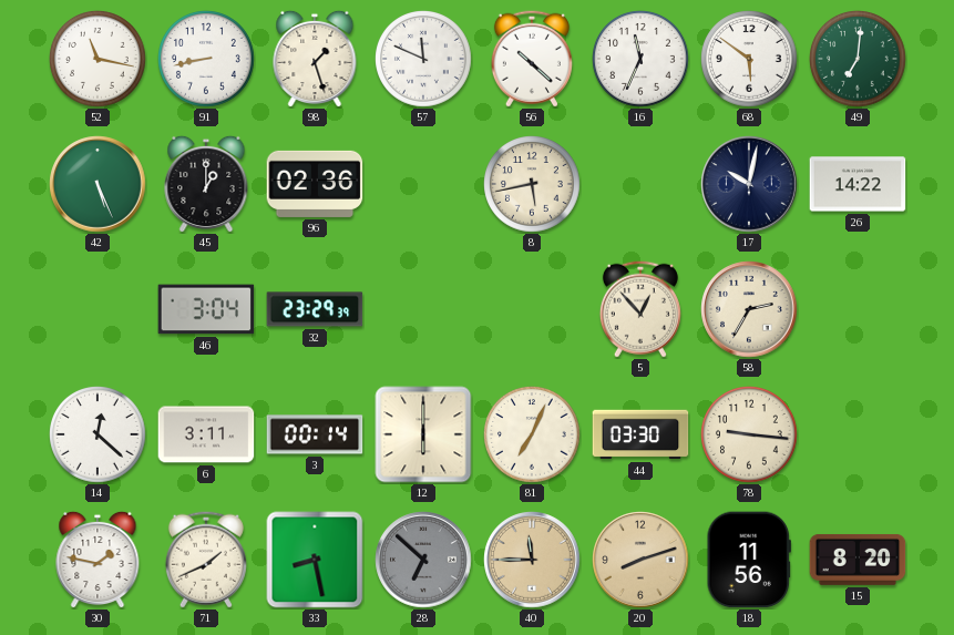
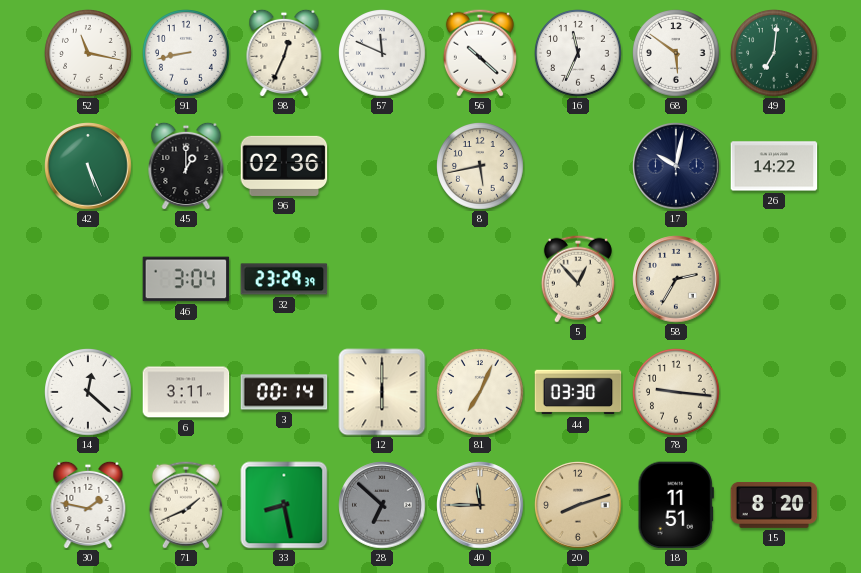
98: 1:27 -> 12:34 (284, 53)
18: 11:56 -> 11:51 (676, 505)
